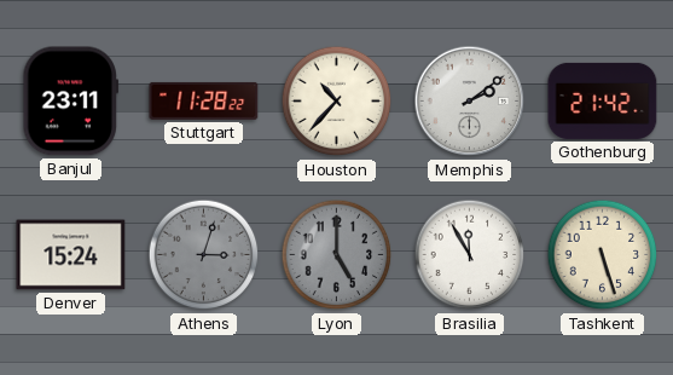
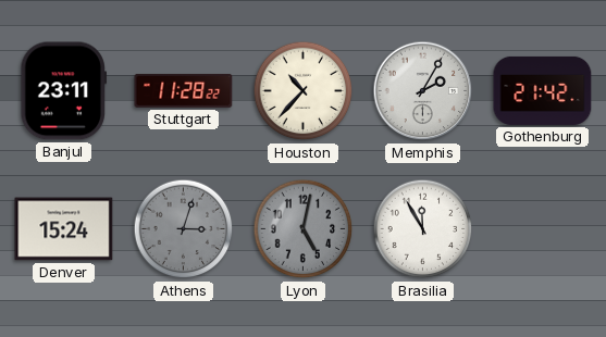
Memphis: 2:09 -> 2:05 (423, 91)
Lyon: 5:00 -> 5:02 (304, 229)
Tashkent: 5:27 -> none (603, 255)
